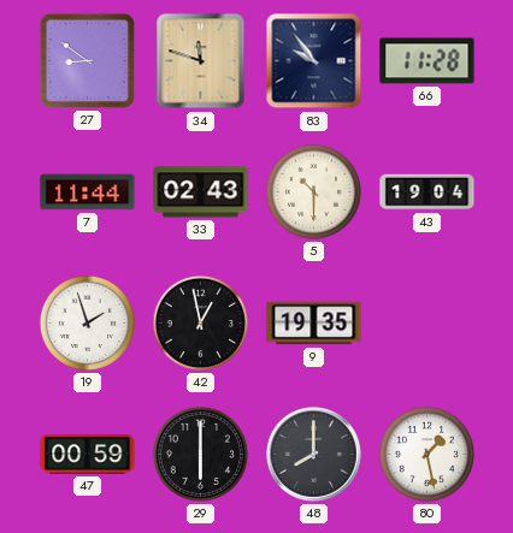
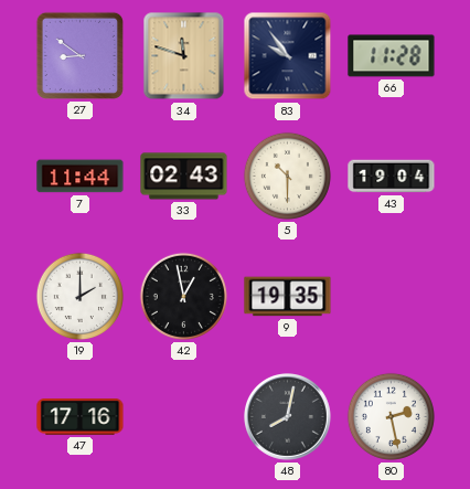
19: 1:57 -> 2:00 (79, 296)
47: 00:59 -> 17:16 (81, 417)
29: 6:00 -> none (200, 454)
48: 8:00 -> 8:02 (288, 417)
80: 1:28 -> 2:28 (391, 416)
